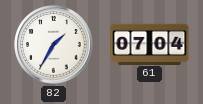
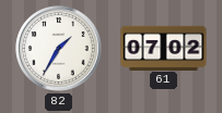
61: 07:04 -> 07:02 (164, 48)
